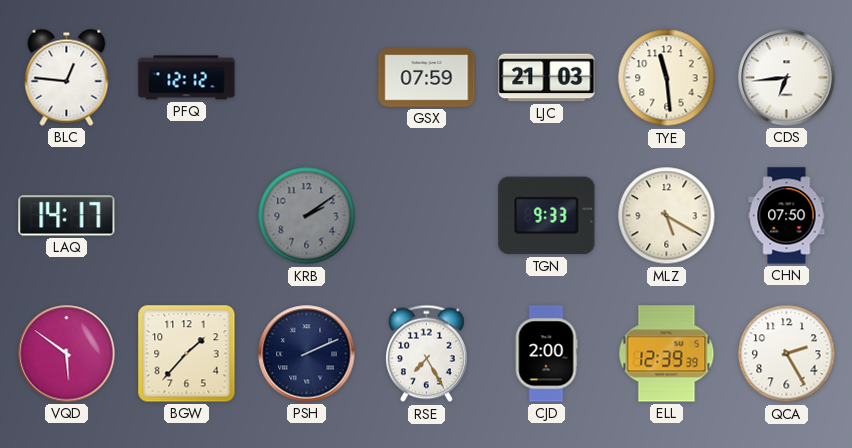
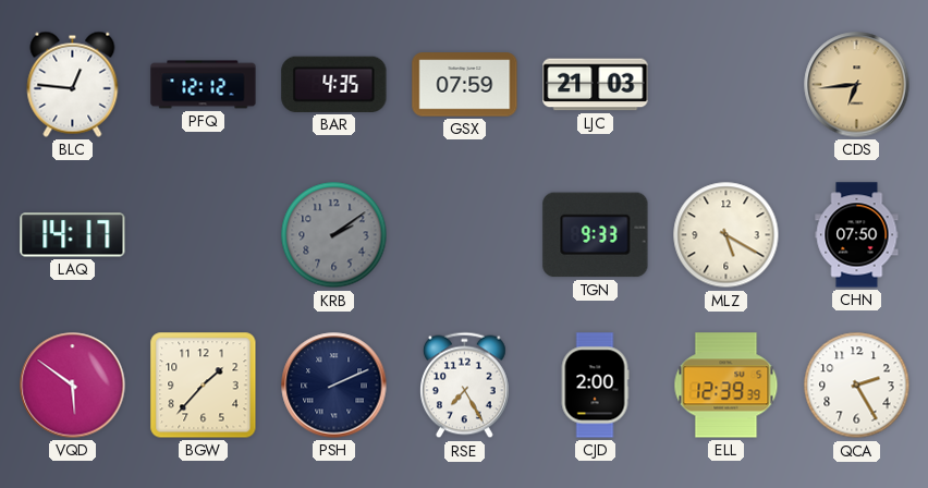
BAR: none -> 4:35 (334, 84)
TYE: 11:29 -> none (667, 78)
CDS dial: white -> champagne (857, 85)
